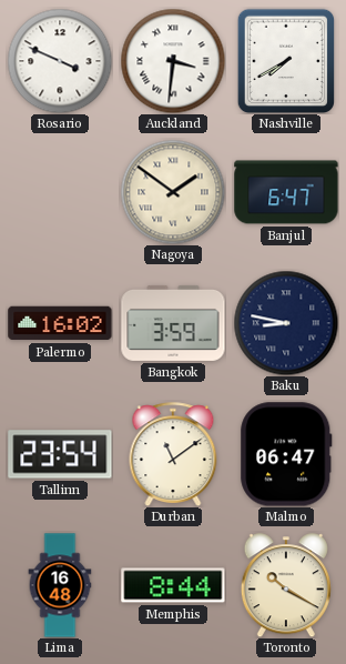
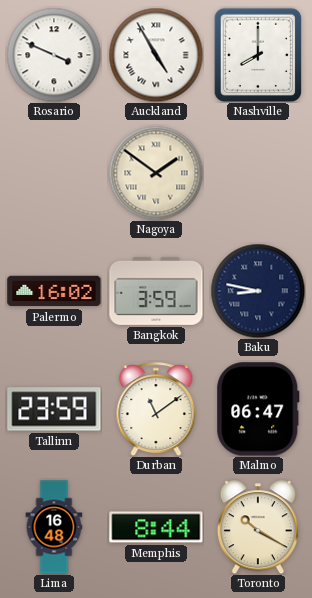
Auckland: 3:31 -> 4:55 (156, 55)
Nashville: 7:40 -> 8:00 (257, 54)
Banjul: 6:47 -> none (286, 192)
Tallinn: 23:54 -> 23:59 (54, 409)
